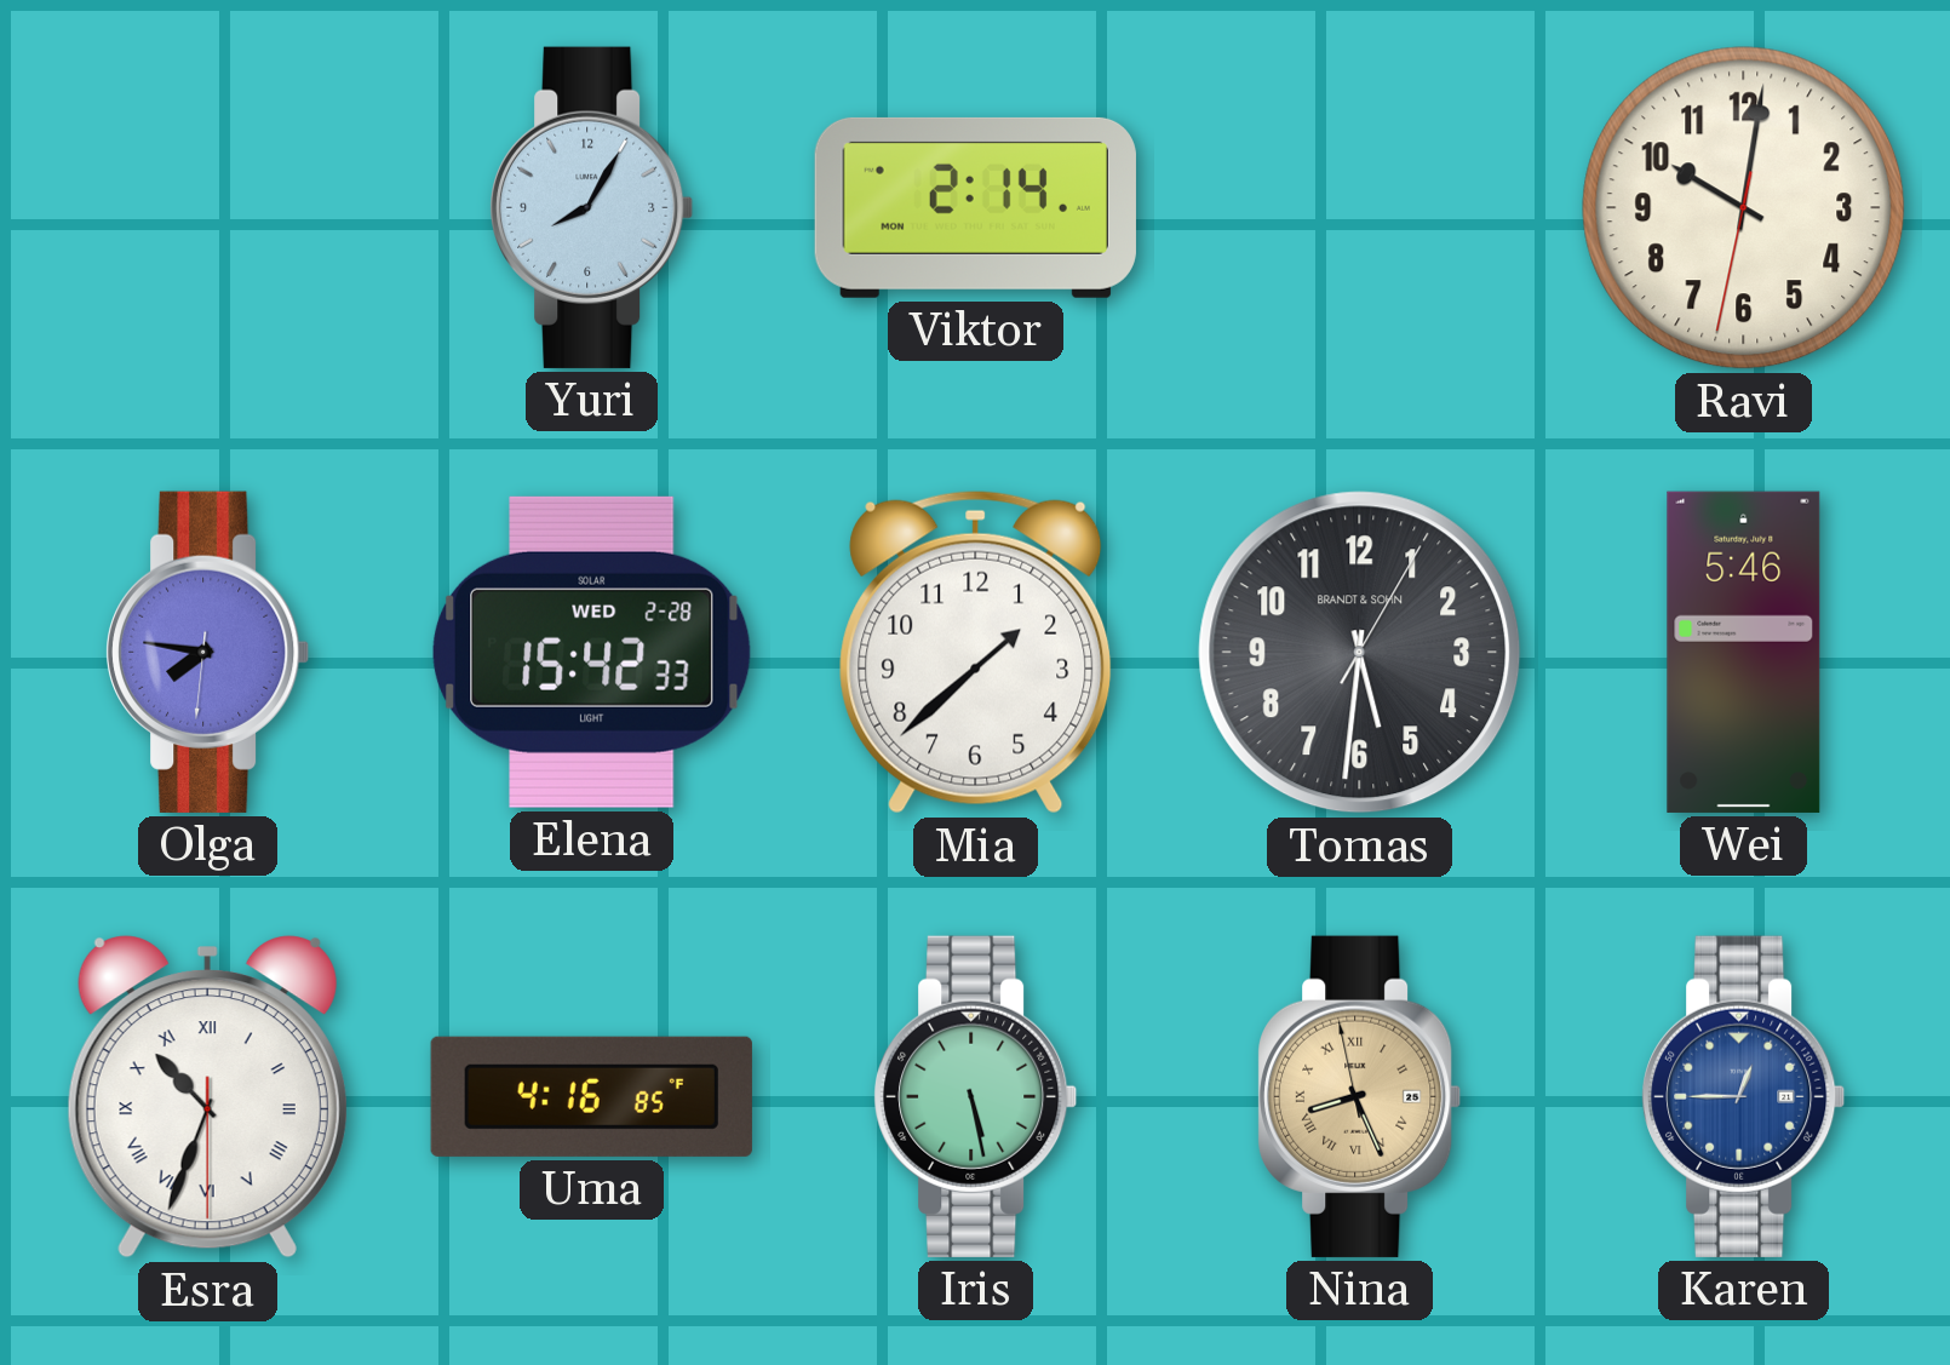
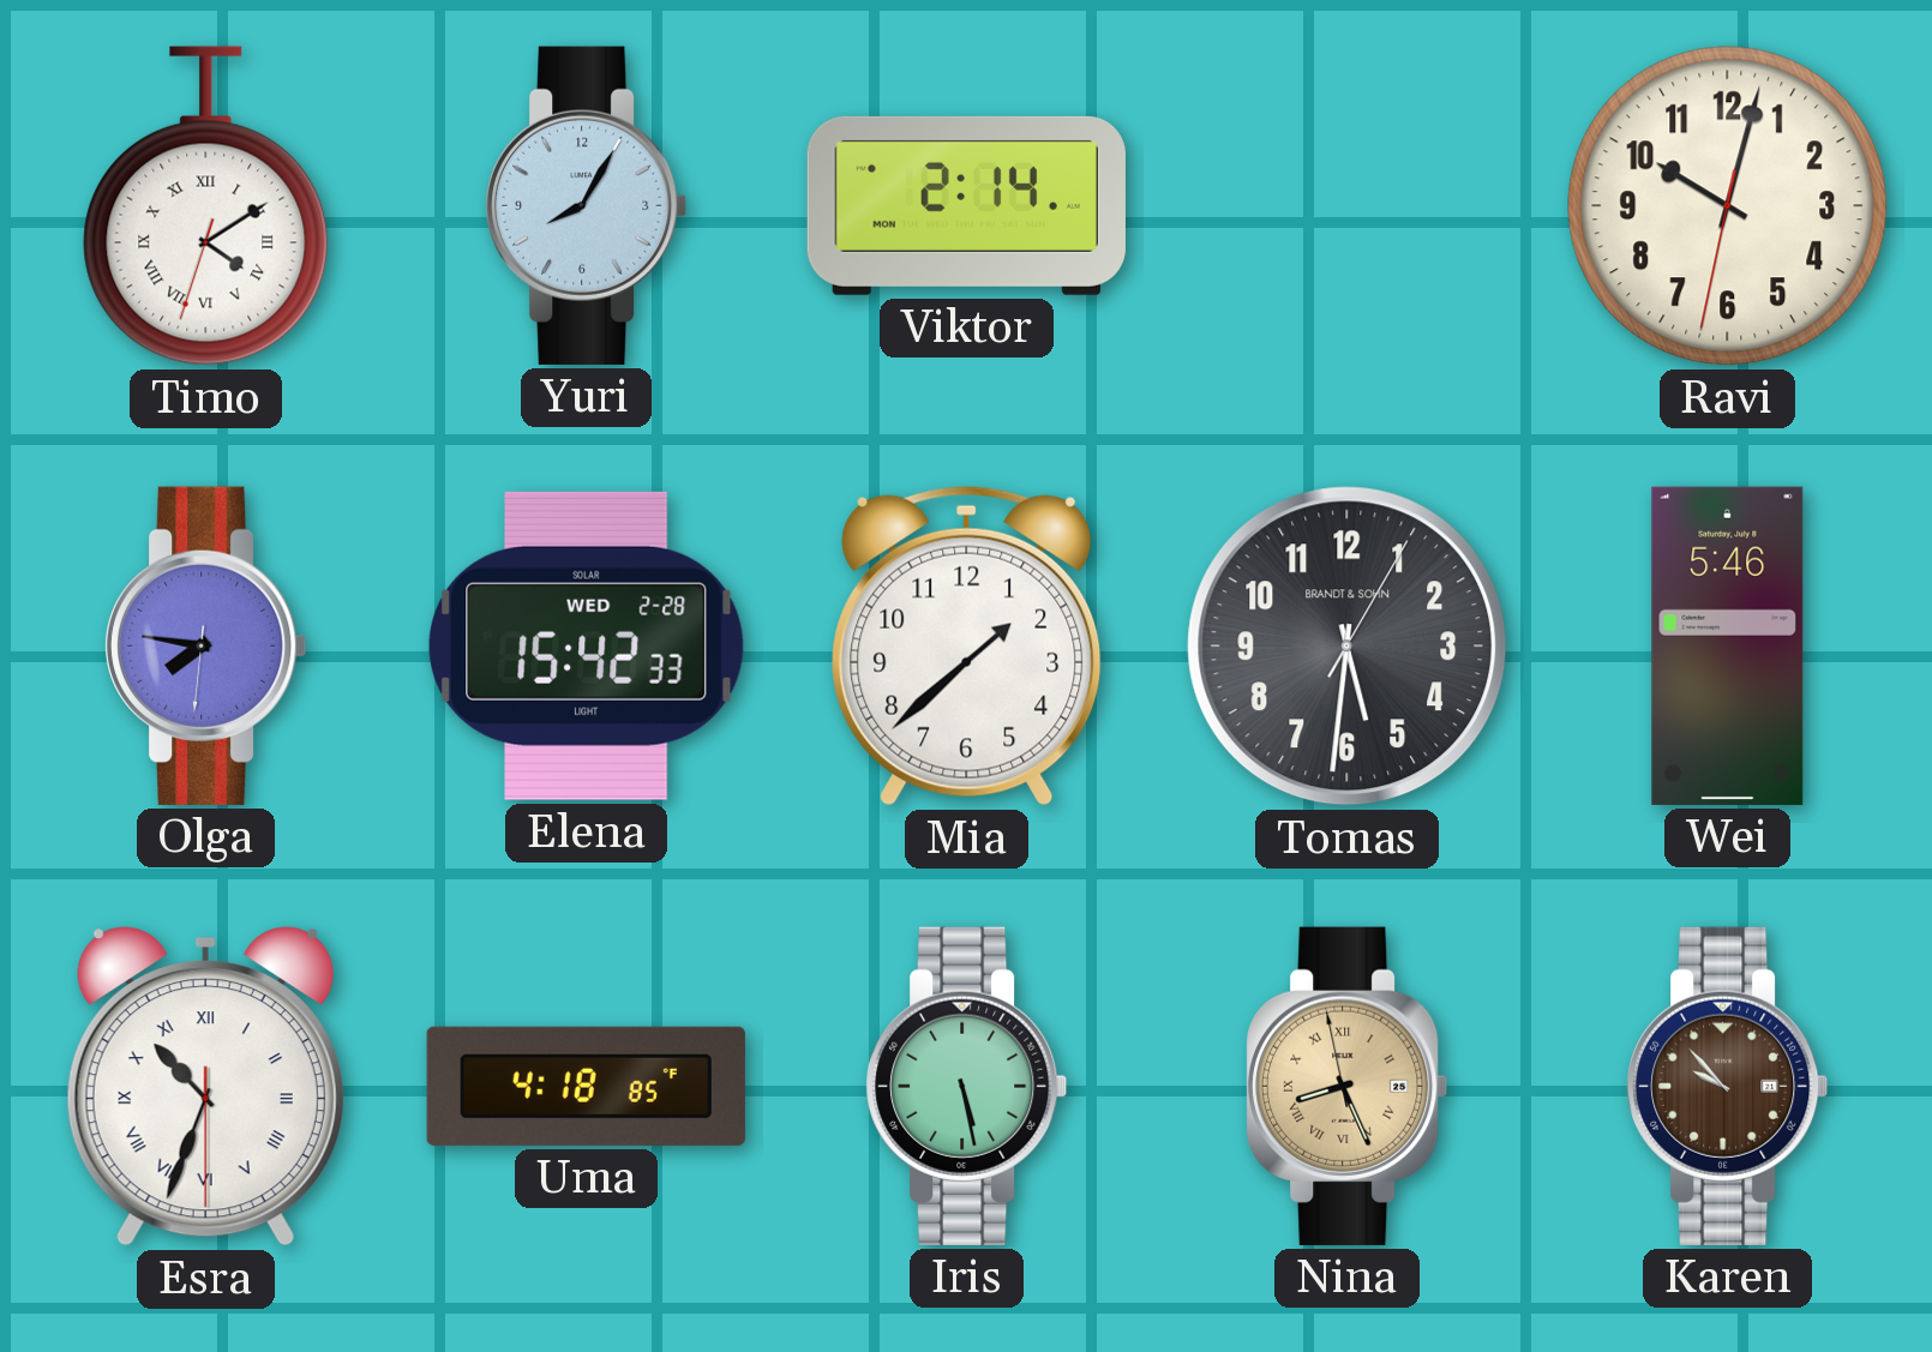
Timo: none -> 4:09 (206, 206)
Ravi: 10:01 -> 10:02 (1728, 206)
Uma: 4:16 -> 4:18 (586, 1086)
Karen: 12:45 -> 9:53 (1728, 1086)
Karen dial: blue -> brown (1728, 1086)
